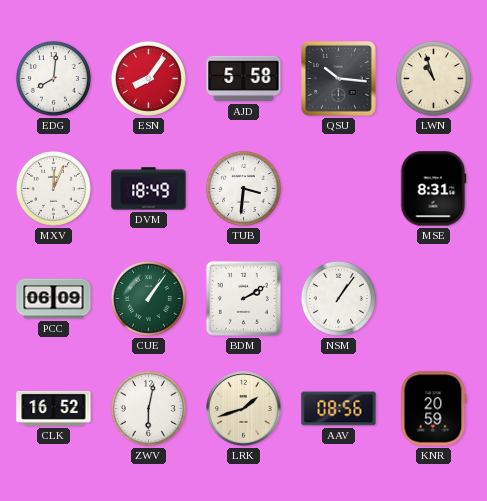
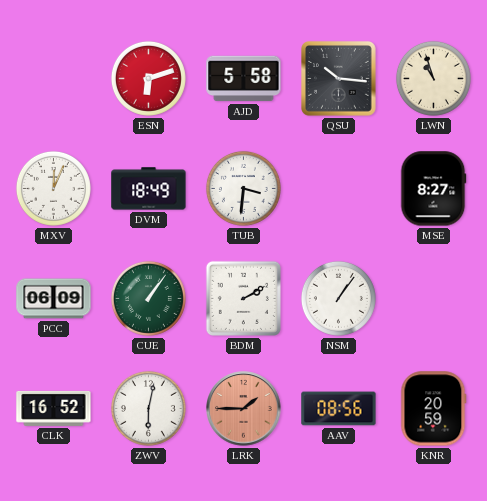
EDG: 8:01 -> none (53, 78)
ESN: 8:06 -> 6:12 (148, 78)
MSE: 8:31 -> 8:27 (433, 189)
LRK: 1:42 -> 1:45 (244, 409)
LRK dial: cream -> salmon (244, 409)
